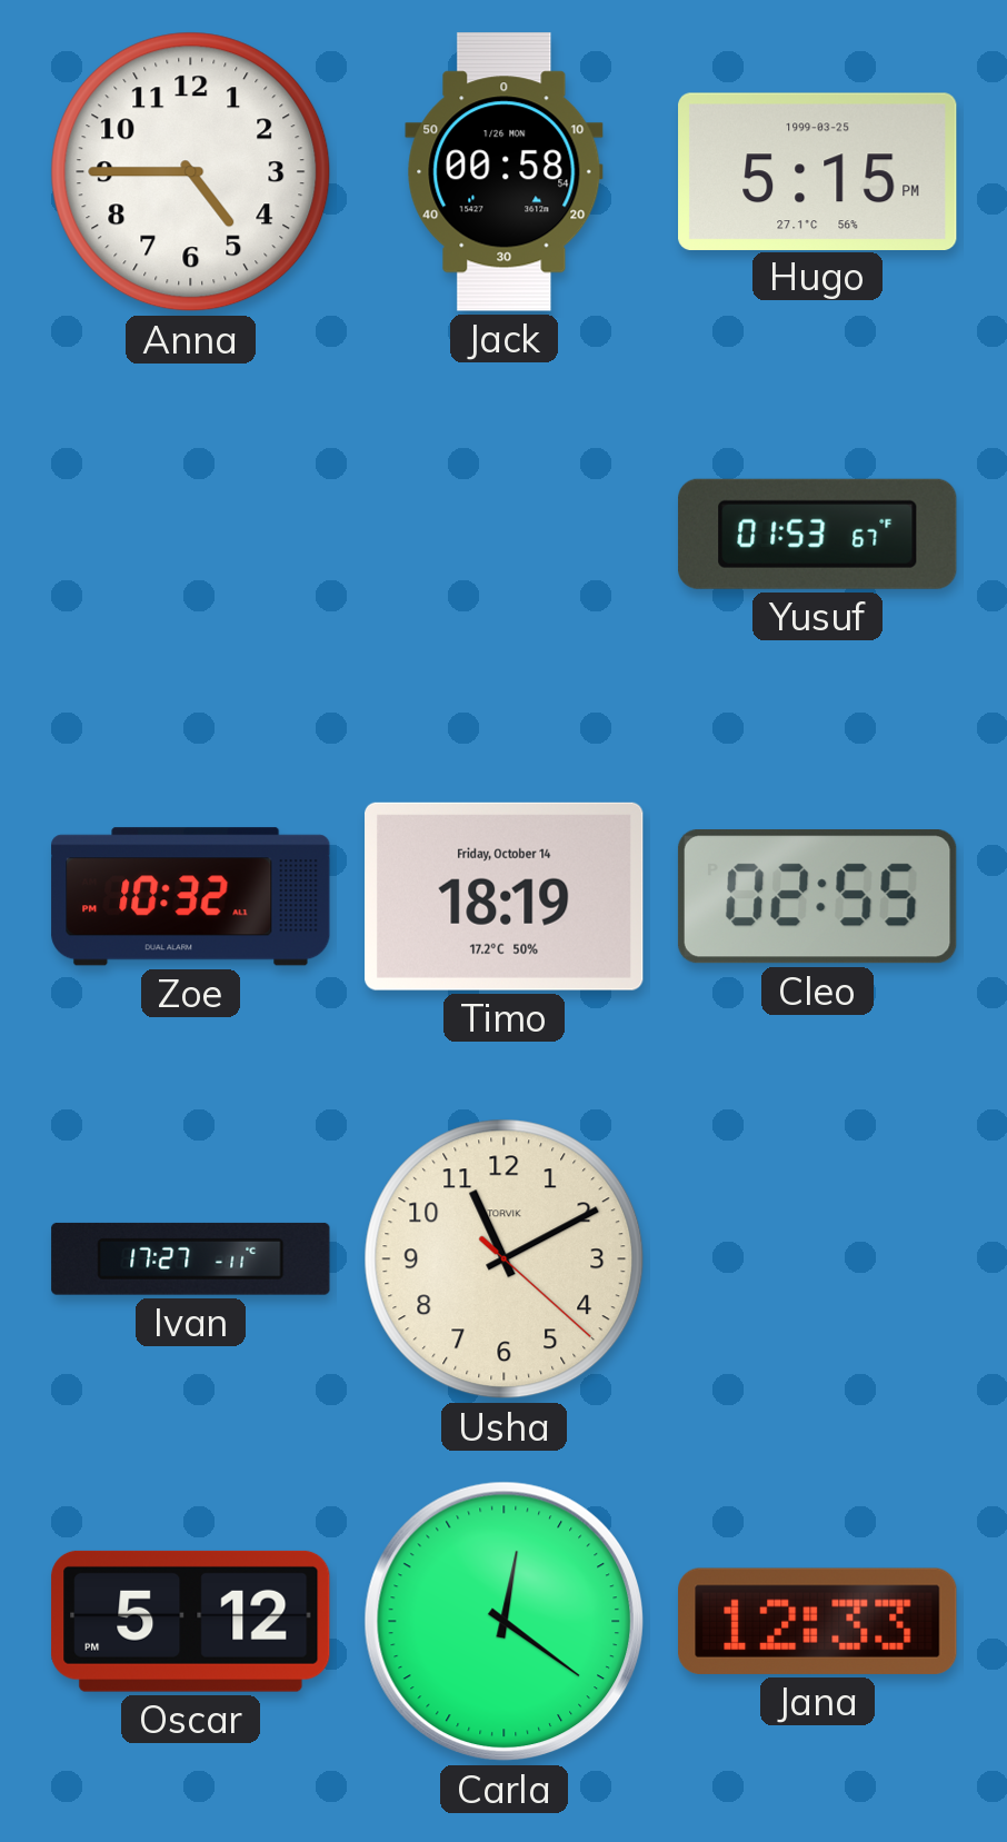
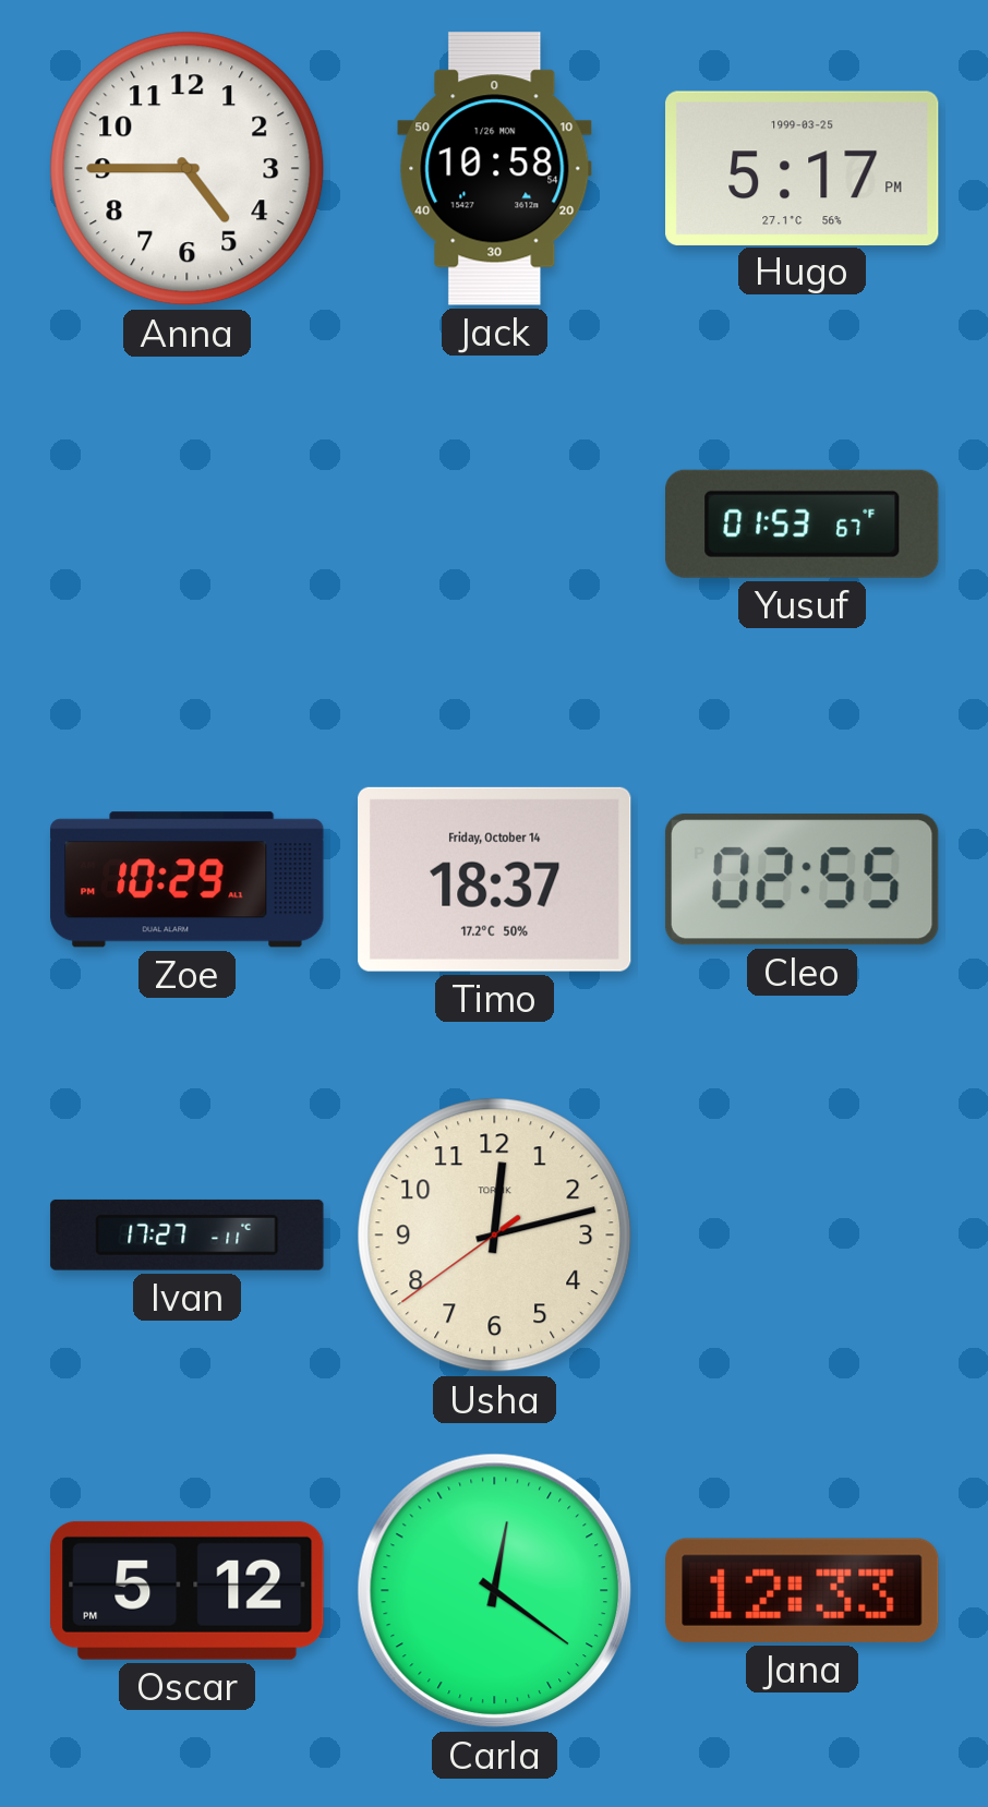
Jack: 00:58 -> 10:58 (495, 169)
Hugo: 5:15 -> 5:17 (803, 168)
Zoe: 10:32 -> 10:29 (188, 880)
Timo: 18:19 -> 18:37 (495, 879)
Usha: 11:10 -> 12:12 (495, 1236)
